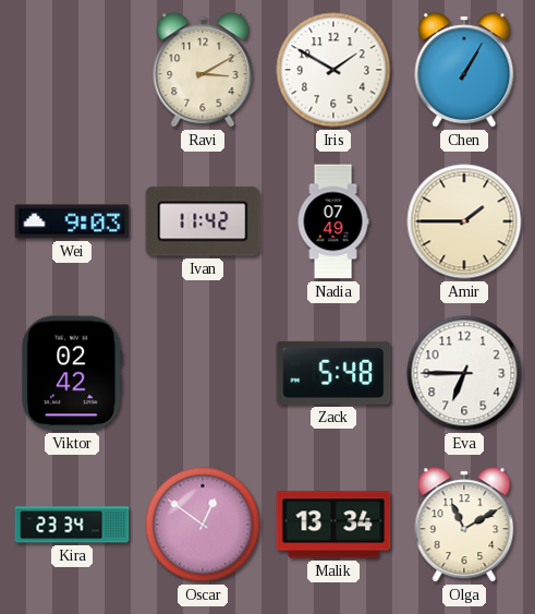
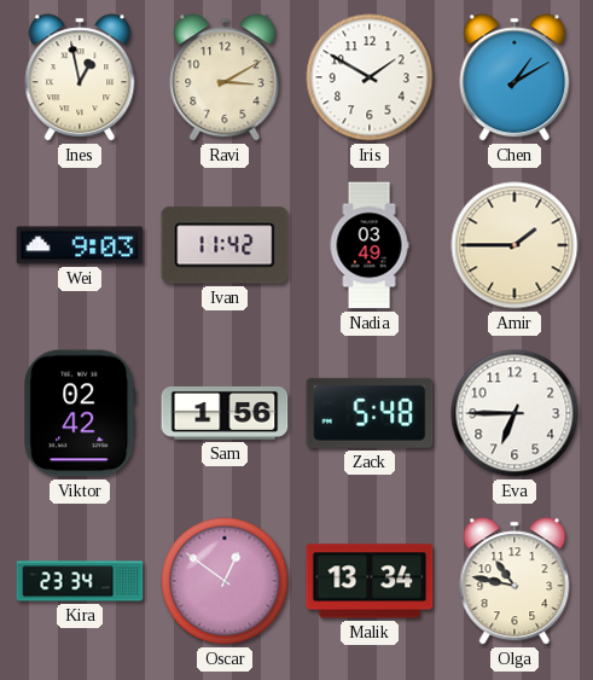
Ines: none -> 12:58 (80, 77)
Chen: 1:05 -> 1:10 (514, 77)
Nadia: 07:49 -> 03:49 (370, 245)
Sam: none -> 1:56 (225, 413)
Olga: 11:10 -> 10:47 (514, 581)
